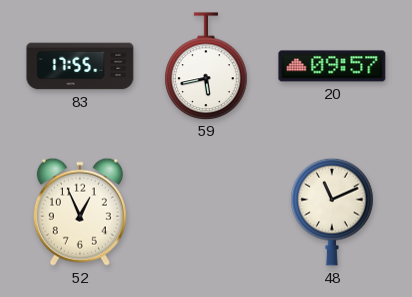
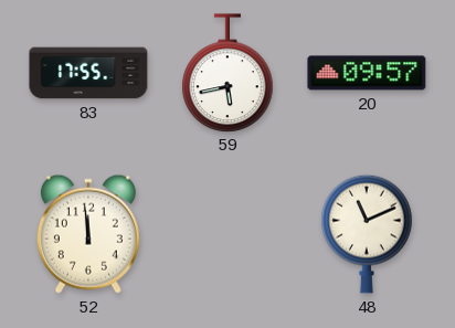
52: 12:56 -> 11:59 (88, 234)
